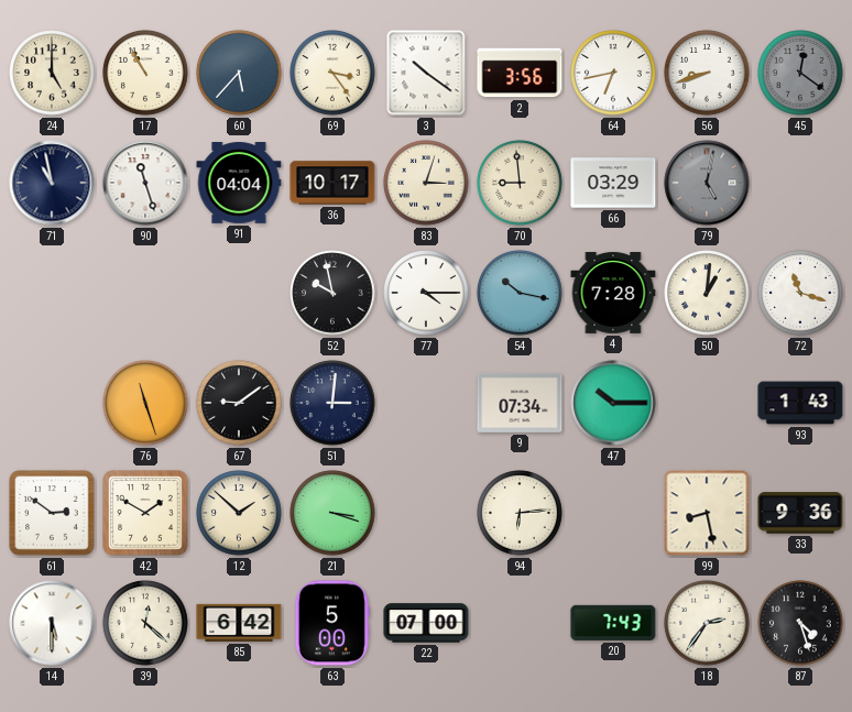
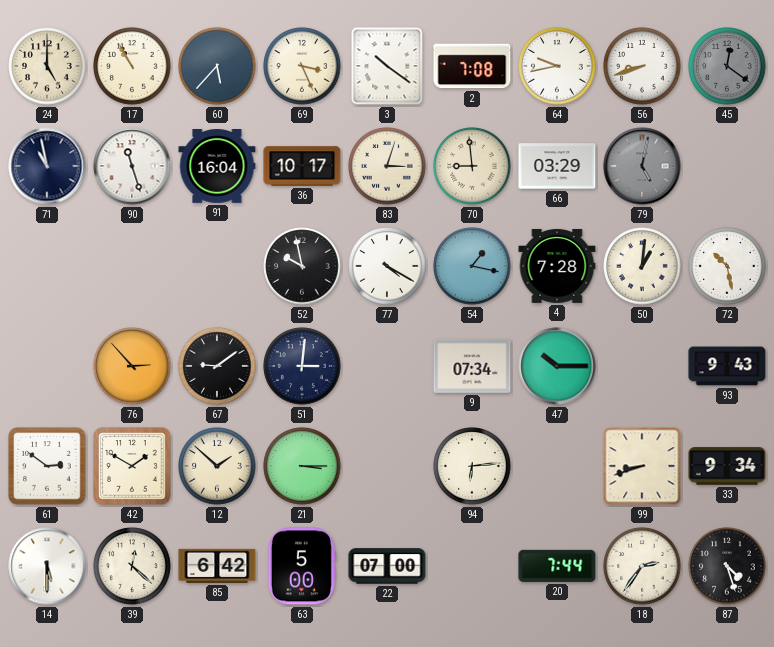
69: 3:24 -> 3:26 (302, 66)
2: 3:56 -> 7:08 (472, 66)
64: 6:43 -> 9:43 (557, 66)
91: 04:04 -> 16:04 (217, 167)
77: 4:15 -> 4:20 (387, 266)
54: 10:17 -> 1:17 (472, 266)
72: 11:18 -> 10:28 (727, 266)
76: 11:27 -> 2:53 (132, 366)
93: 1:43 -> 9:43 (727, 366)
21: 3:18 -> 3:15 (302, 466)
99: 8:28 -> 8:42 (642, 466)
33: 9:36 -> 9:34 (727, 466)
20: 7:43 -> 7:44 (557, 566)
